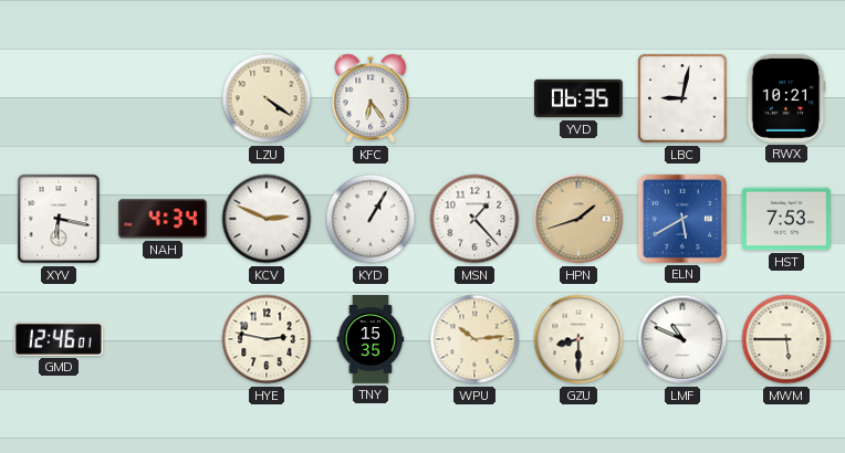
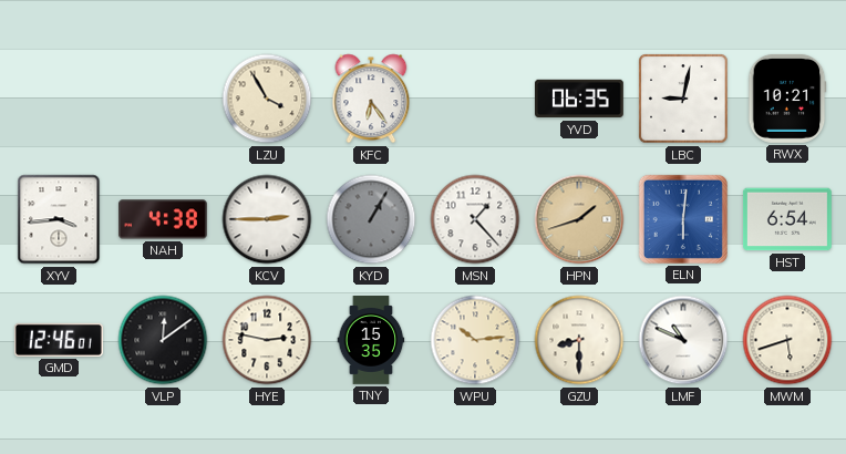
LZU: 4:21 -> 3:55 (267, 99)
XYV: 6:17 -> 3:44 (59, 219)
NAH: 4:34 -> 4:38 (163, 219)
KCV: 2:49 -> 2:45 (267, 219)
KYD dial: white -> grey (371, 219)
ELN: 5:40 -> 6:01 (683, 219)
HST: 7:53 -> 6:54 (787, 219)
VLP: none -> 12:09 (163, 340)
MWM: 5:45 -> 5:42 (787, 340)
